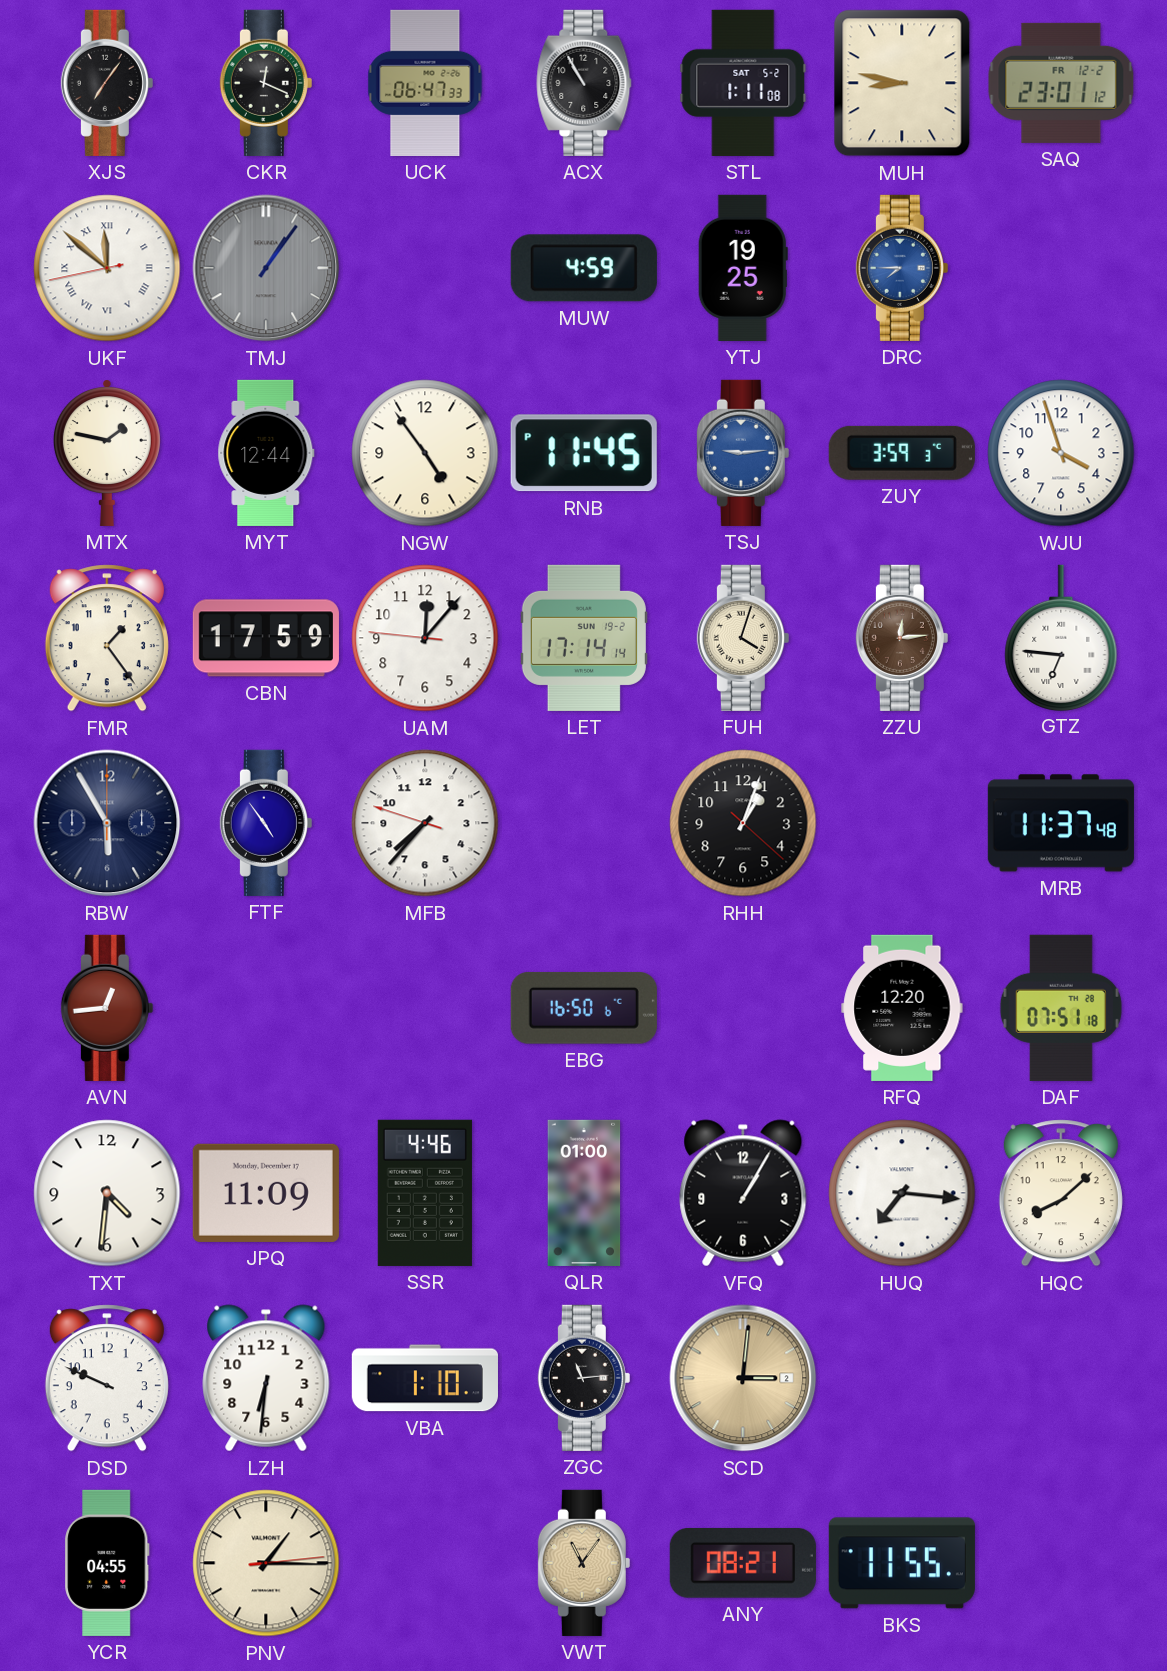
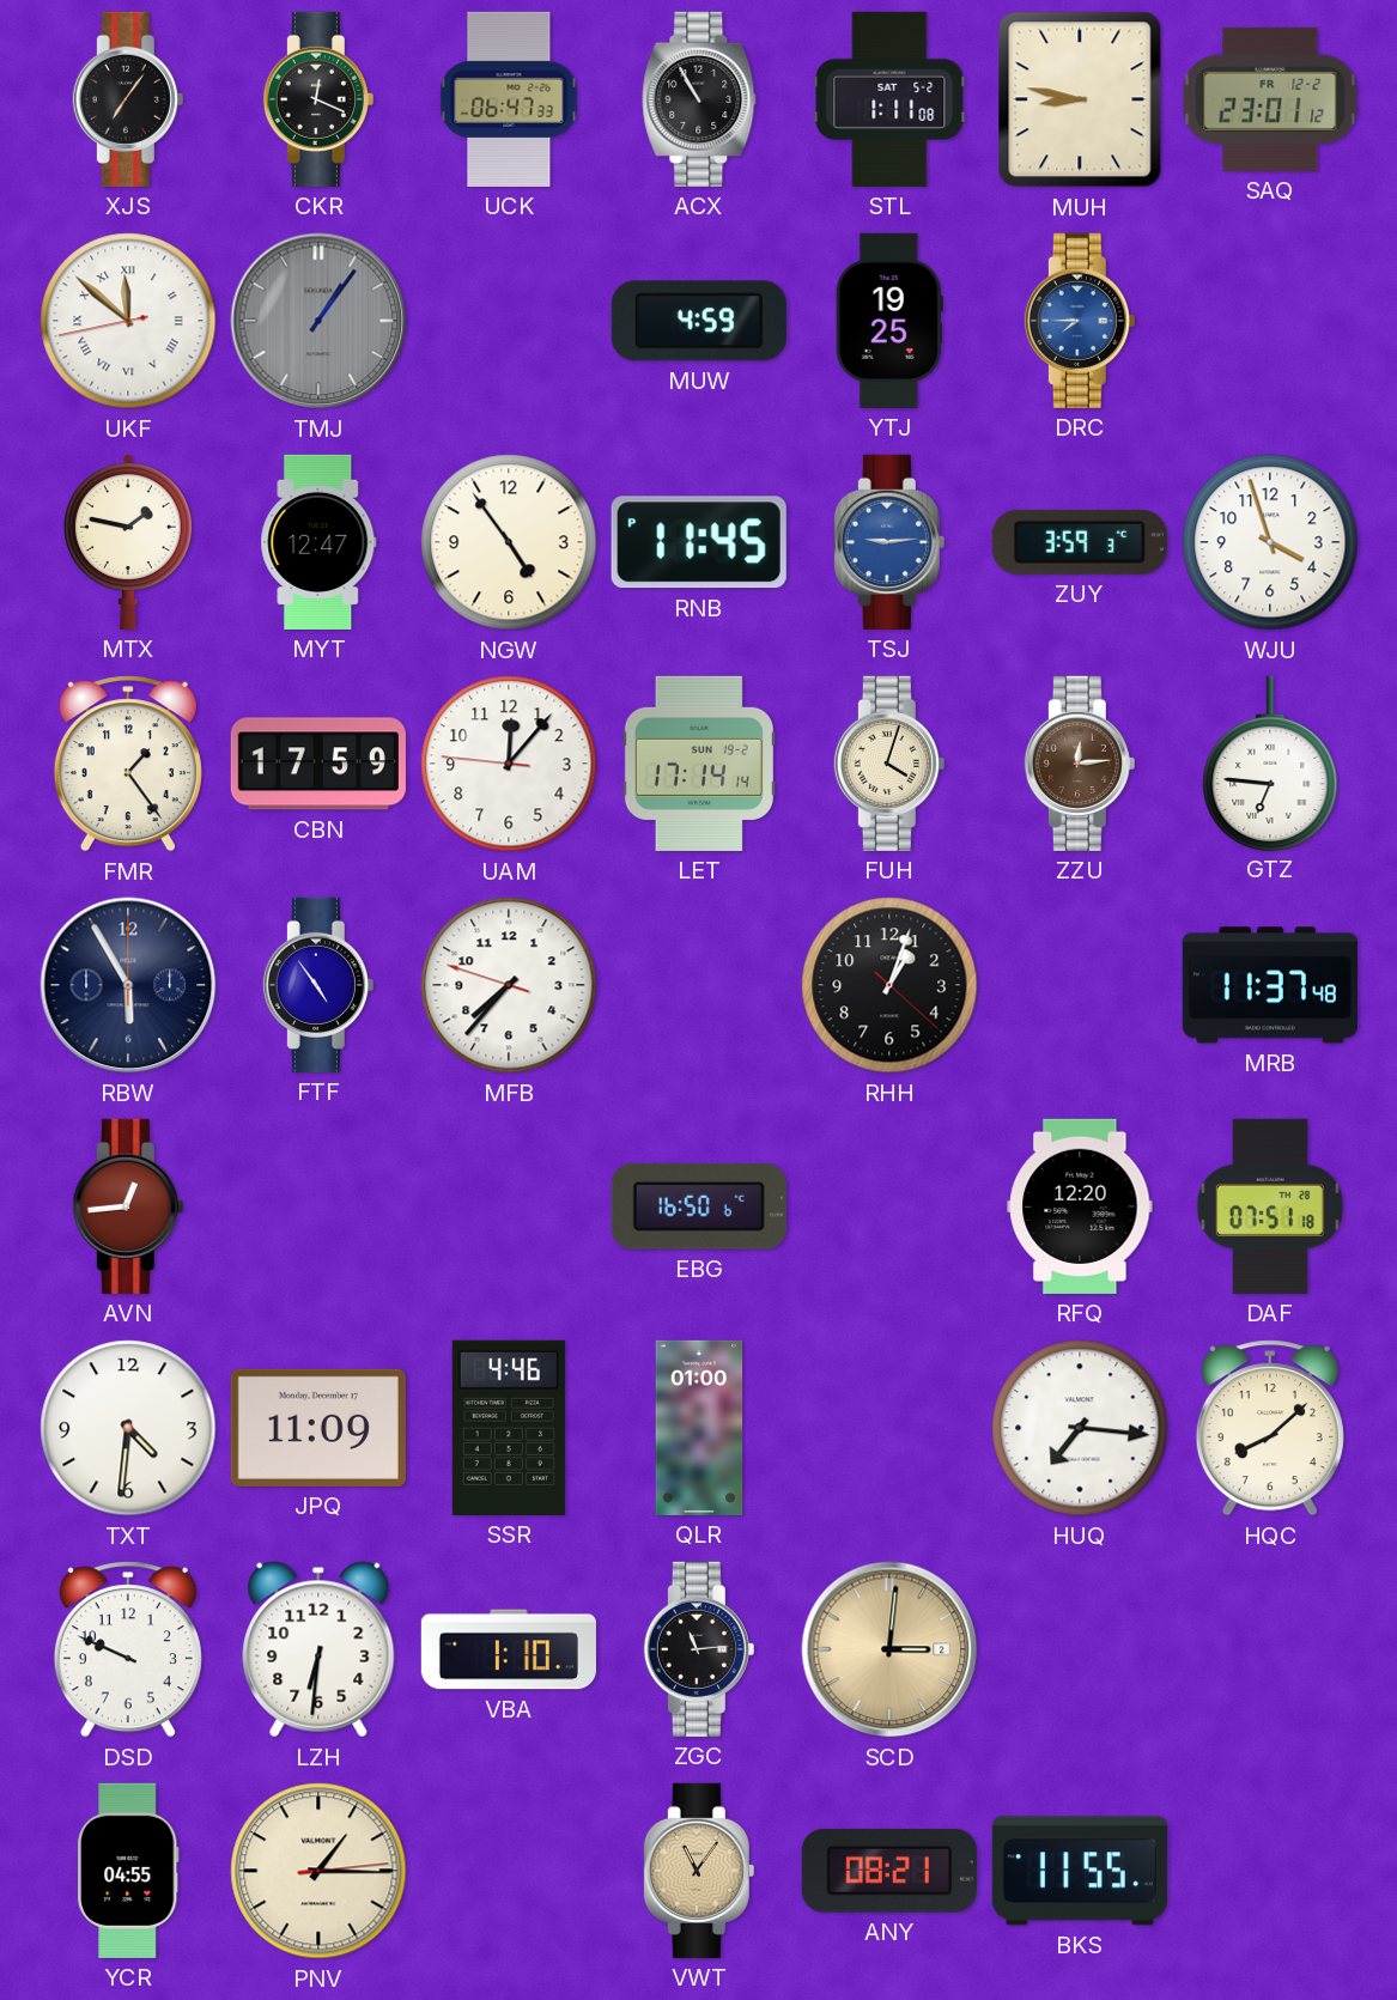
MYT: 12:44 -> 12:47 (318, 542)
VFQ: 1:05 -> none (743, 1193)
